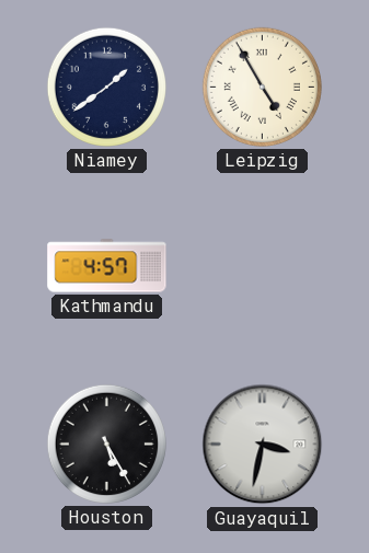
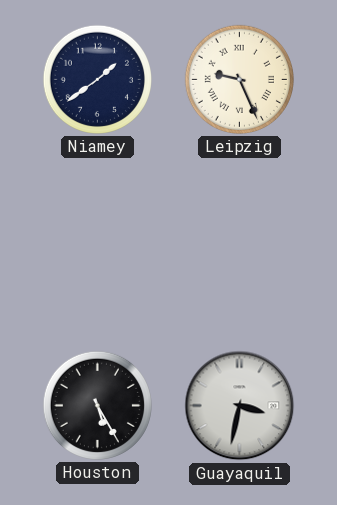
Leipzig: 4:55 -> 9:26 (239, 79)
Kathmandu: 4:57 -> none (107, 266)
